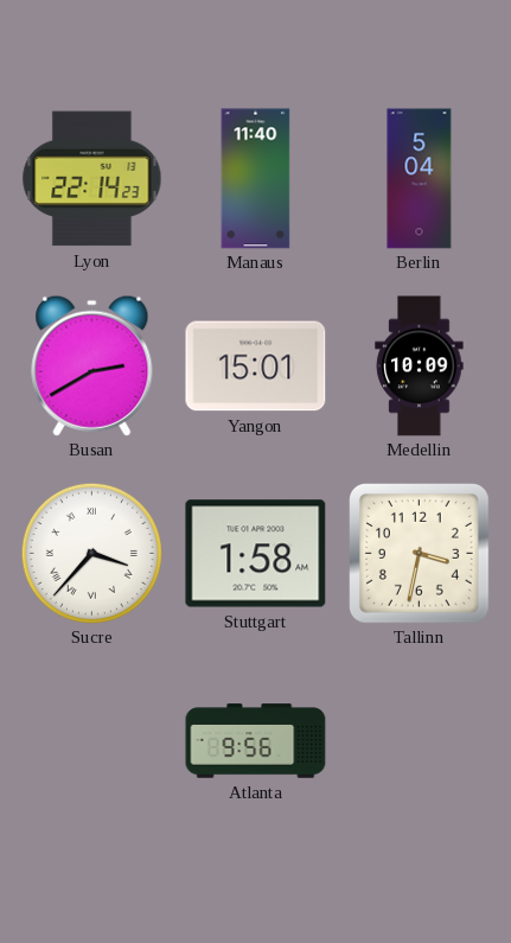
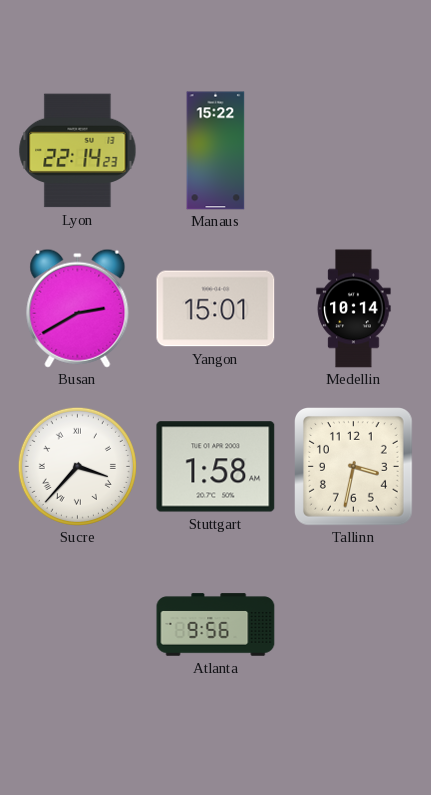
Manaus: 11:40 -> 15:22 (216, 151)
Berlin: 5:04 -> none (420, 179)
Medellin: 10:09 -> 10:14 (354, 309)
